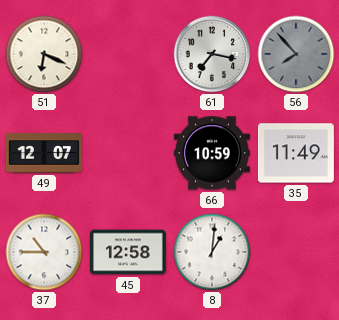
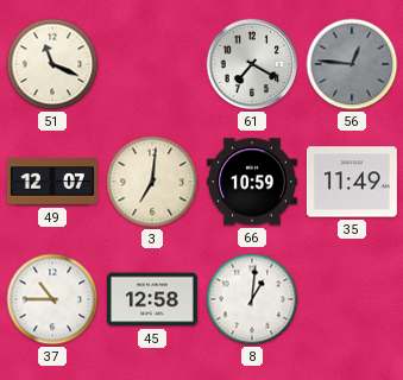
51: 6:19 -> 11:19 (52, 64)
61: 7:17 -> 7:20 (252, 64)
56: 7:53 -> 12:46 (352, 64)
3: none -> 7:01 (152, 182)
